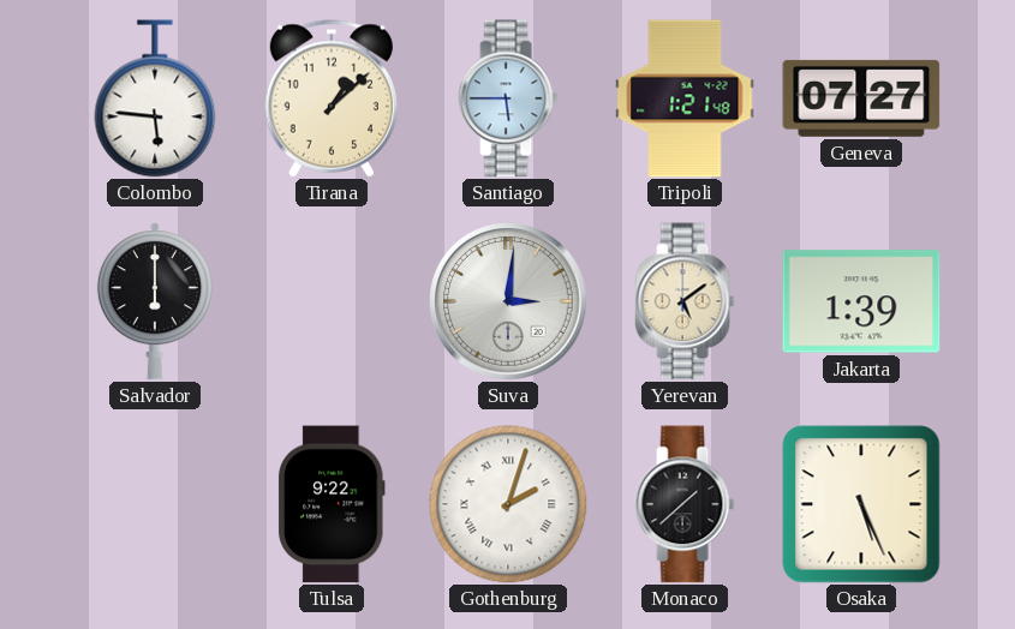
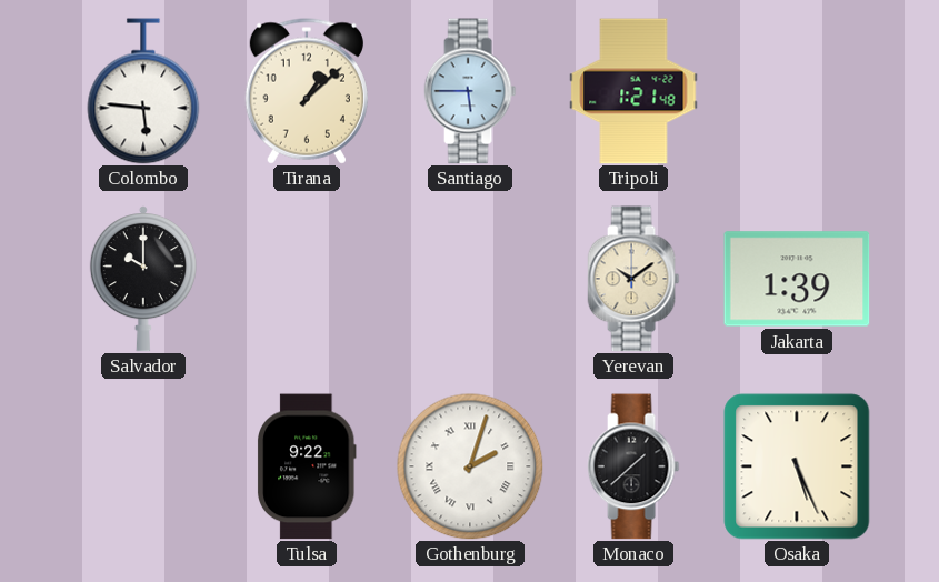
Geneva: 07:27 -> none (861, 98)
Salvador: 6:00 -> 10:00 (143, 279)
Suva: 3:01 -> none (508, 301)
Yerevan: 5:09 -> 10:09 (633, 279)
